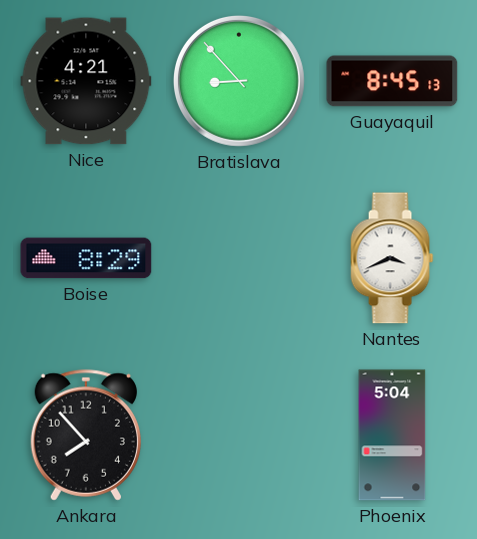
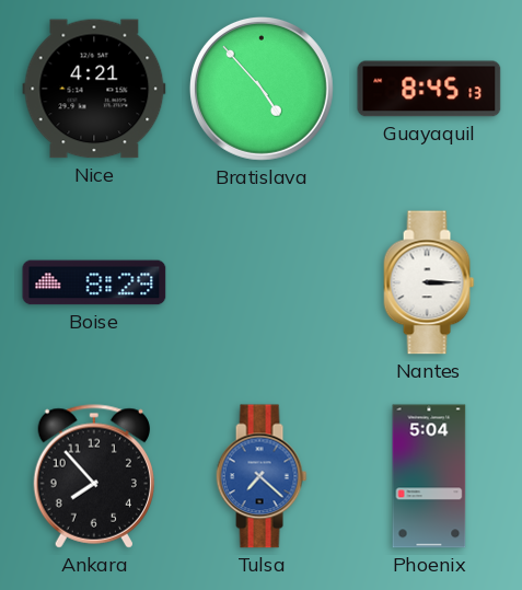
Bratislava: 8:53 -> 4:53 (262, 89)
Nantes: 3:41 -> 3:15 (429, 282)
Tulsa: none -> 7:22 (262, 476)
